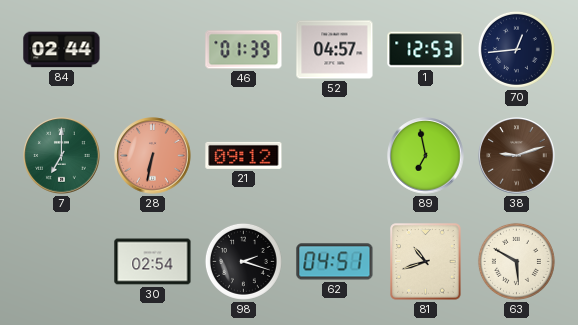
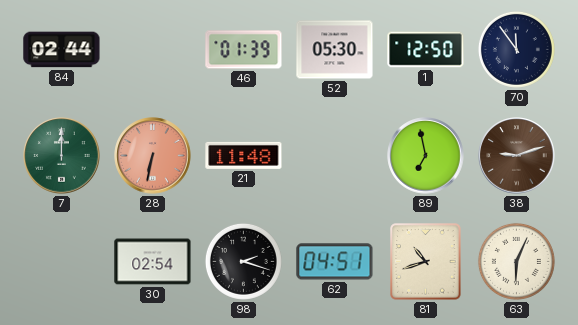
52: 04:57 -> 05:30 (335, 50)
1: 12:53 -> 12:50 (426, 50)
70: 12:44 -> 11:54 (516, 49)
7: 7:00 -> 12:00 (62, 156)
21: 09:12 -> 11:48 (244, 155)
63: 5:50 -> 6:04 (516, 261)
